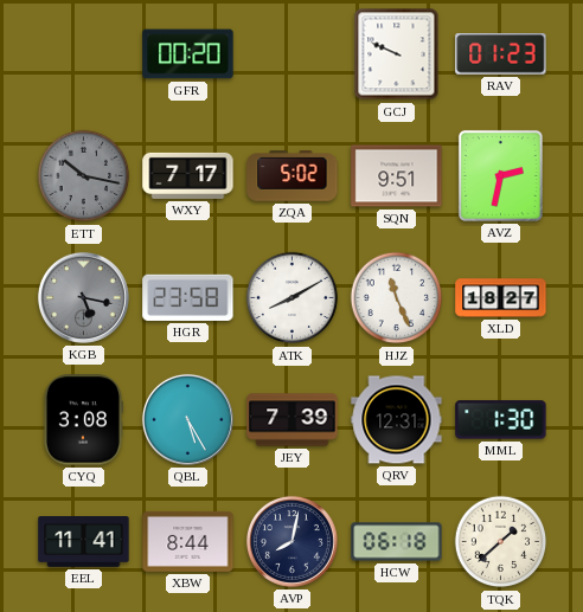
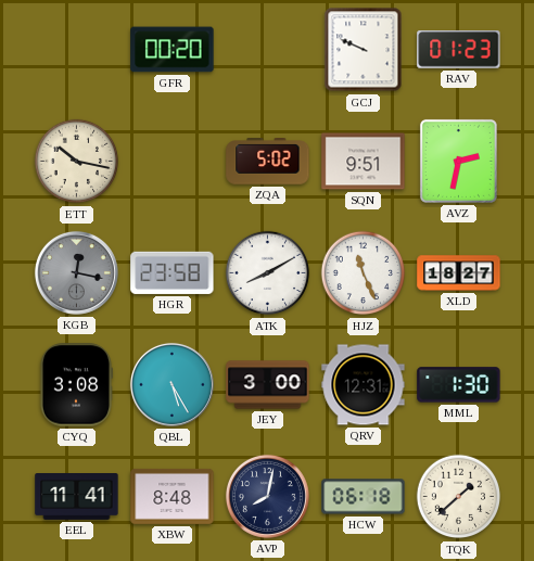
ETT dial: grey -> cream (77, 162)
WXY: 7:17 -> none (188, 175)
KGB: 5:17 -> 12:17 (76, 272)
JEY: 7:39 -> 3:00 (268, 385)
XBW: 8:44 -> 8:48 (173, 496)
